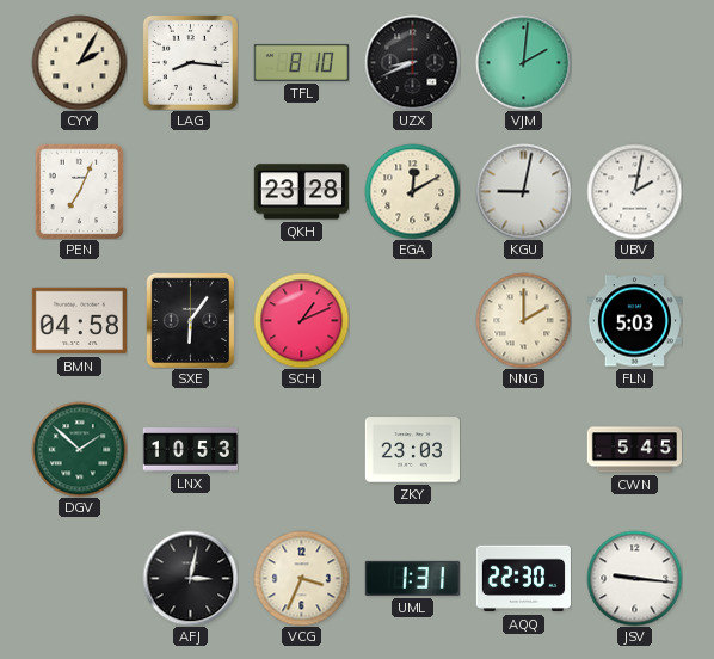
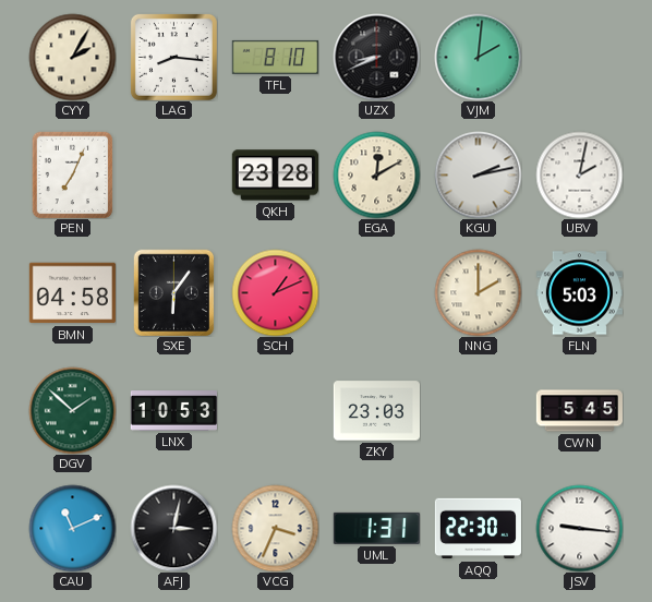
KGU: 9:02 -> 2:13 (478, 174)
CAU: none -> 11:11 (72, 528)
